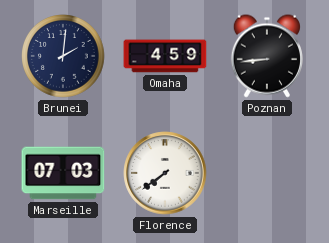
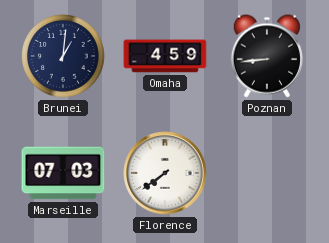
Brunei: 2:01 -> 1:01 (63, 56)
